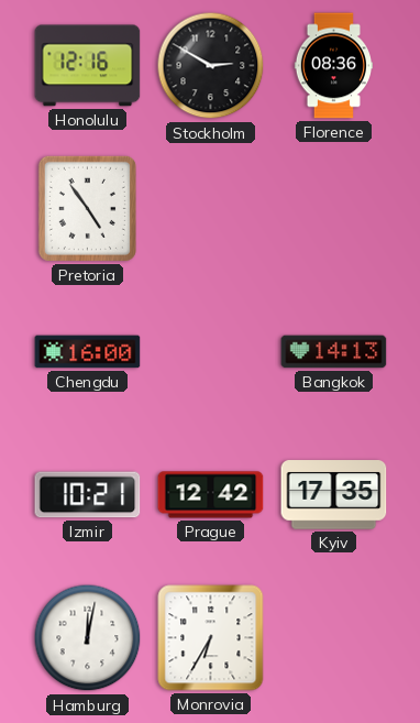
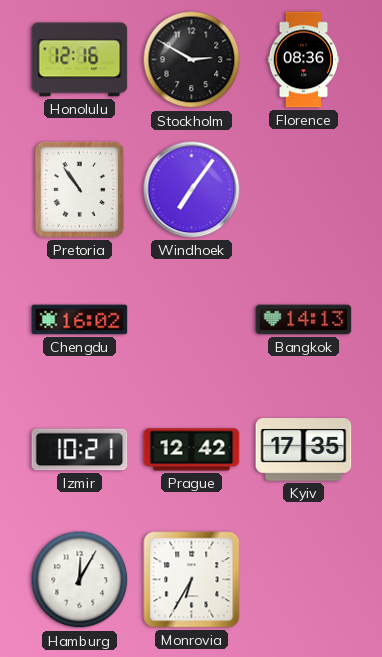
Pretoria: 4:54 -> 10:54 (79, 189)
Windhoek: none -> 7:06 (192, 190)
Chengdu: 16:00 -> 16:02 (80, 320)
Hamburg: 12:02 -> 12:05 (80, 580)
